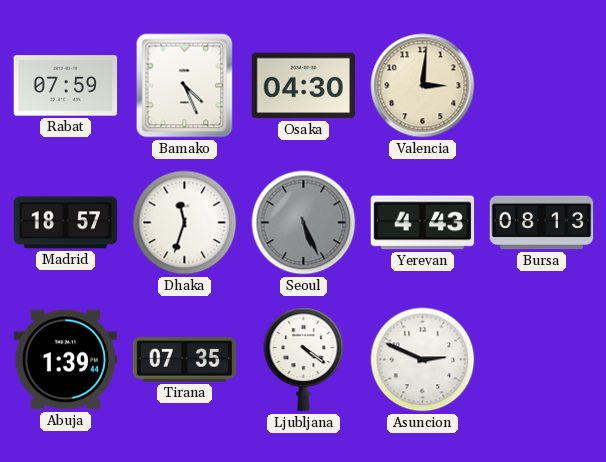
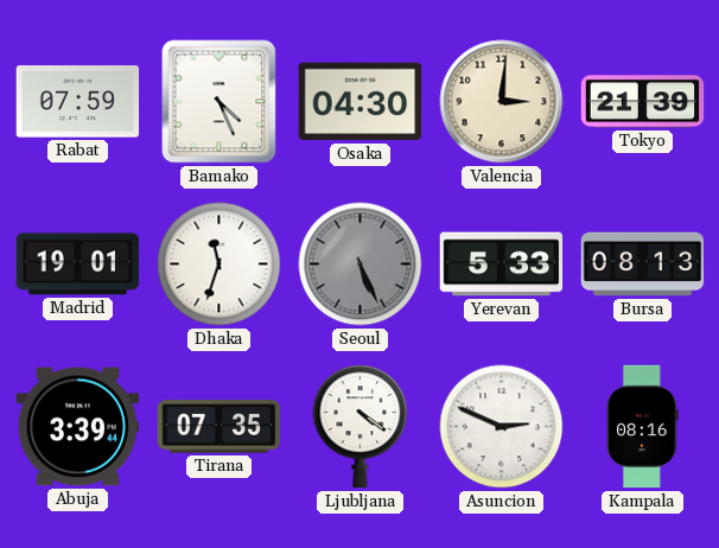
Tokyo: none -> 21:39 (643, 102)
Madrid: 18:57 -> 19:01 (78, 265)
Yerevan: 4:43 -> 5:33 (502, 265)
Abuja: 1:39 -> 3:39 (78, 427)
Kampala: none -> 08:16 (643, 427)
